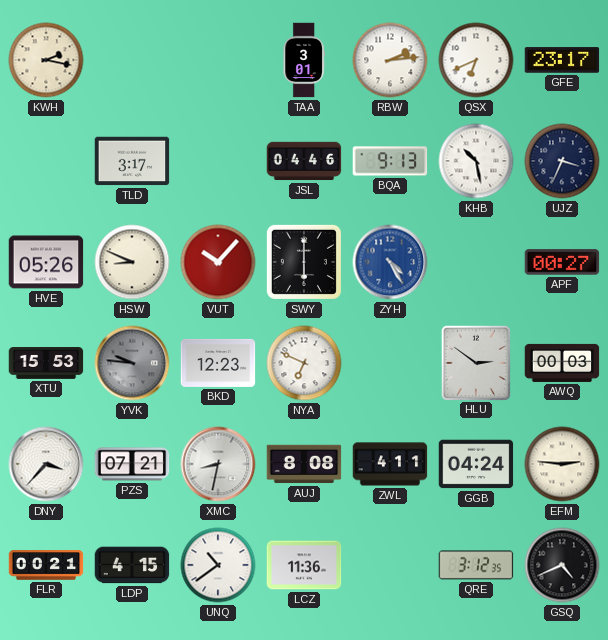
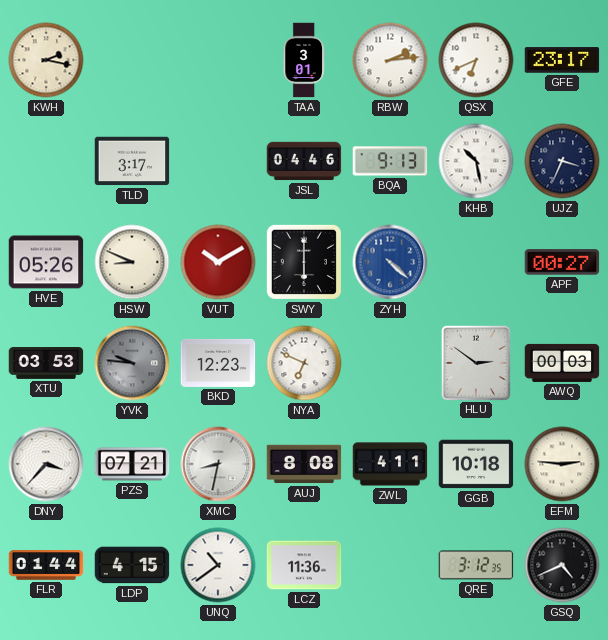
VUT: 10:07 -> 10:10 (218, 262)
ZYH: 4:25 -> 4:22 (390, 262)
XTU: 15:53 -> 03:53 (46, 364)
GGB: 04:24 -> 10:18 (476, 464)
FLR: 00:21 -> 01:44 (46, 565)
